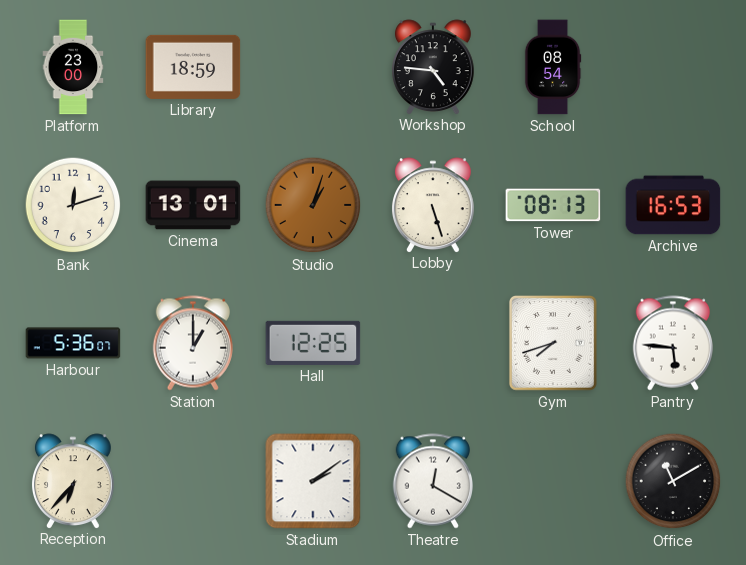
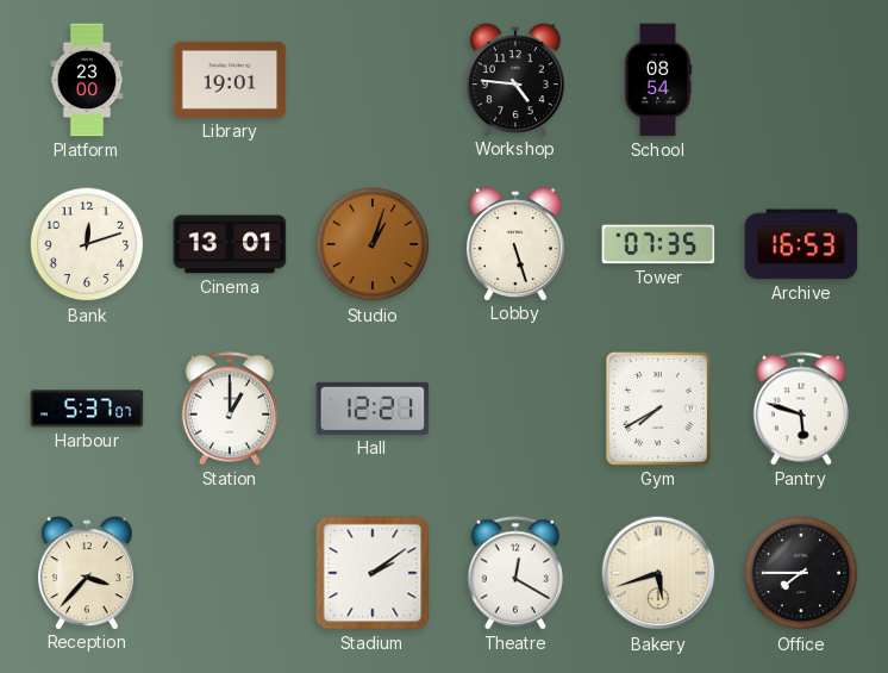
Library: 18:59 -> 19:01 (230, 80)
Tower: 08:13 -> 07:35 (658, 244)
Harbour: 5:36 -> 5:37 (87, 409)
Hall: 12:25 -> 12:21 (373, 409)
Gym: 7:42 -> 7:40 (658, 410)
Pantry: 5:46 -> 5:48 (800, 409)
Reception: 6:37 -> 3:37 (87, 573)
Bakery: none -> 5:42 (658, 573)
Office: 11:10 -> 7:45 (801, 573)
